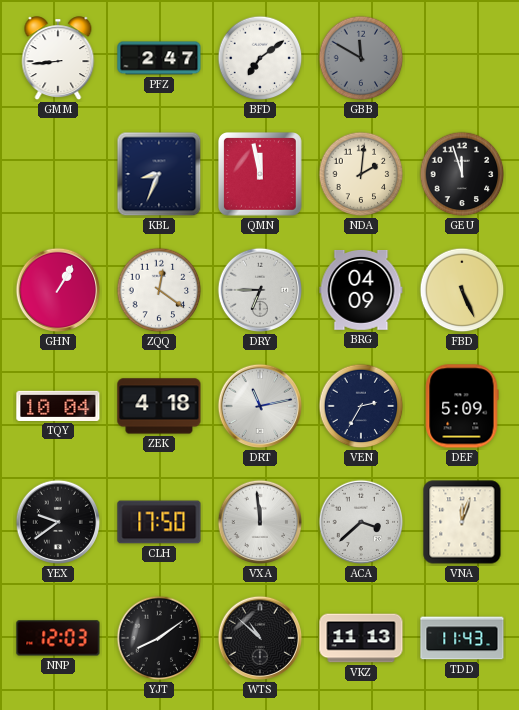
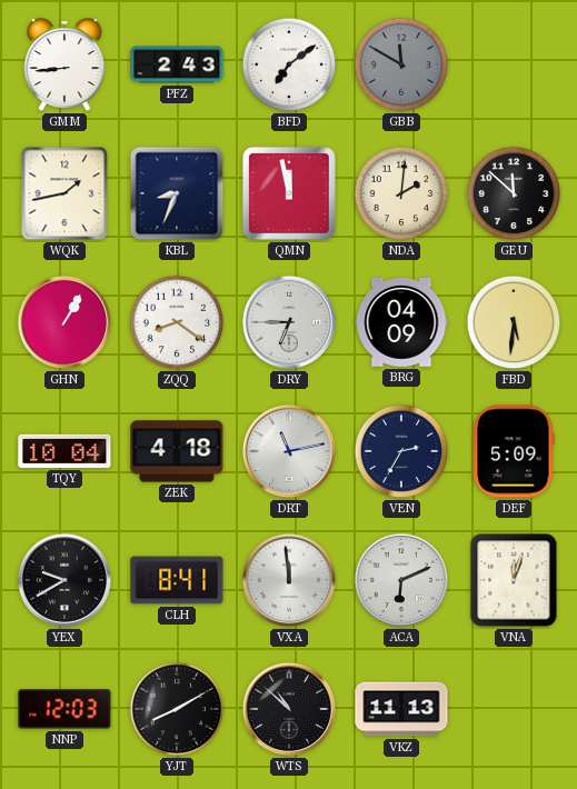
PFZ: 2:47 -> 2:43 (177, 64)
WQK: none -> 1:43 (64, 193)
GEU: 11:57 -> 11:52 (514, 193)
ZQQ: 12:21 -> 8:21 (177, 322)
FBD: 5:26 -> 5:31 (514, 322)
YEX: 9:39 -> 9:40 (64, 580)
CLH: 17:50 -> 8:41 (177, 580)
ACA: 3:38 -> 6:11 (401, 580)
YJT: 8:09 -> 8:10 (177, 709)
TDD: 11:43 -> none (462, 638)
